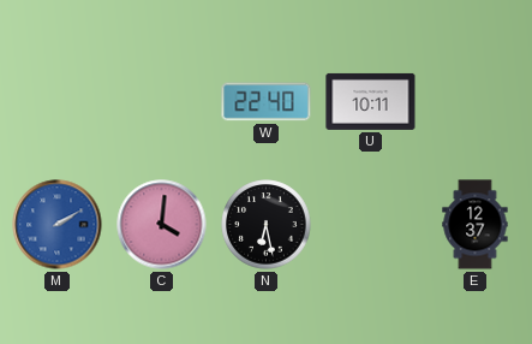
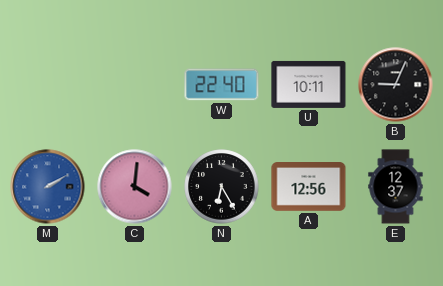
B: none -> 9:04 (396, 85)
N: 6:28 -> 6:25 (222, 187)
A: none -> 12:56 (309, 187)
